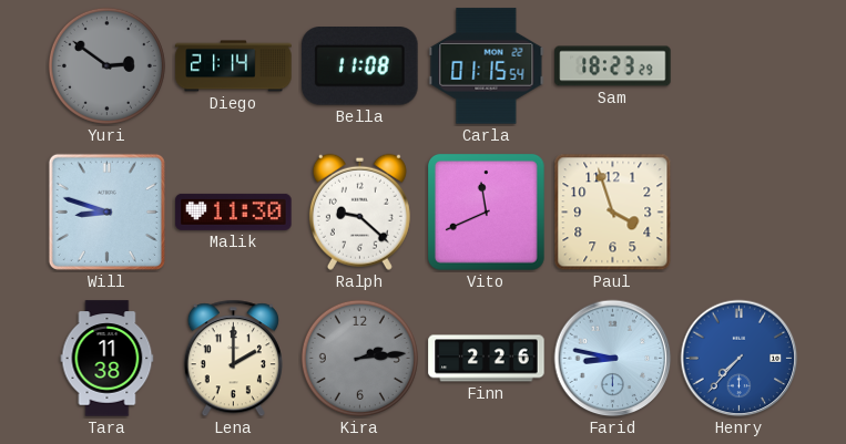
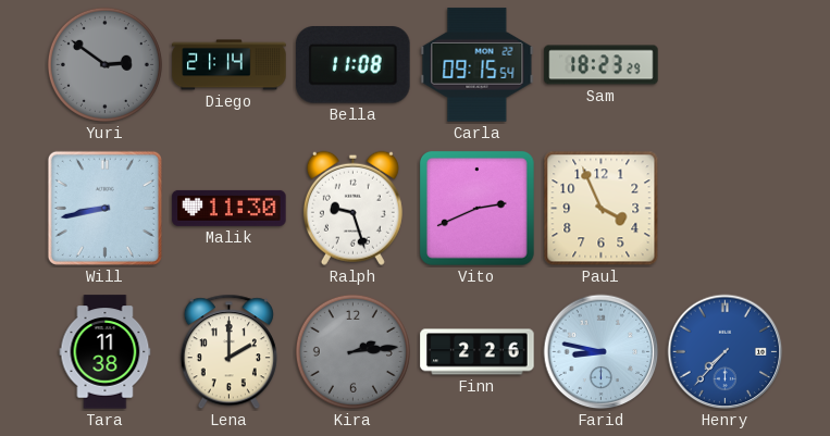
Carla: 01:15 -> 09:15 (478, 65)
Will: 8:48 -> 8:43 (104, 208)
Ralph: 9:22 -> 9:27 (352, 208)
Vito: 11:41 -> 2:41 (476, 208)
Paul: 3:57 -> 3:56 (602, 209)
